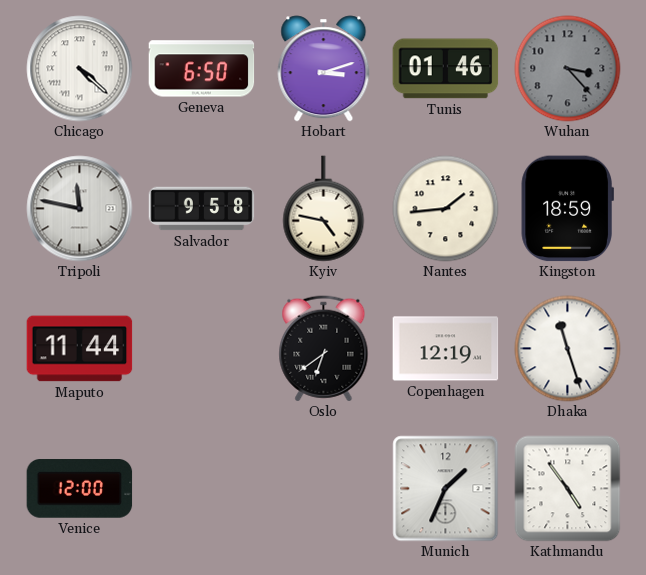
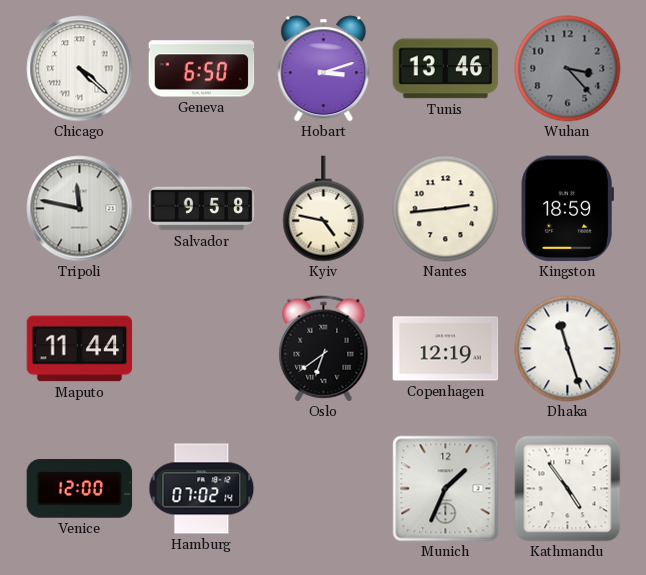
Tunis: 01:46 -> 13:46 (446, 69)
Nantes: 1:44 -> 2:44 (446, 209)
Hamburg: none -> 07:02 (202, 489)
